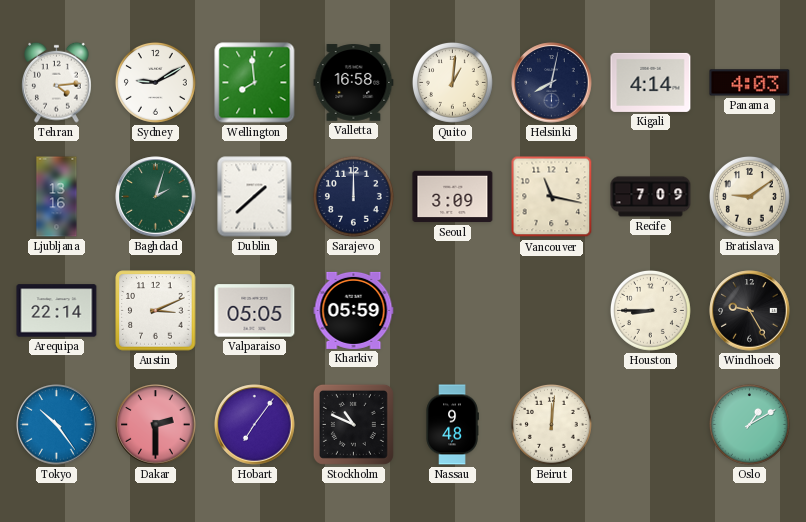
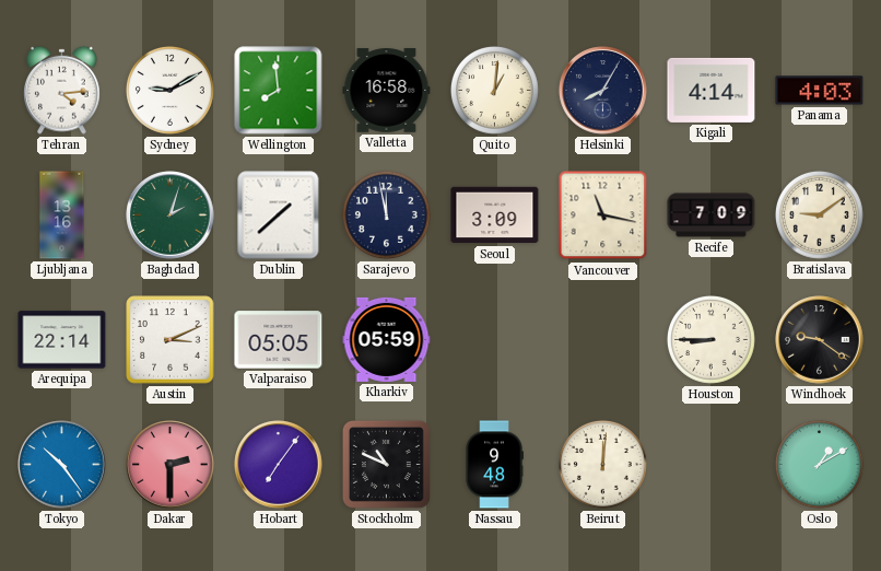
Helsinki: 8:02 -> 8:05 (603, 91)
Sarajevo: 12:00 -> 11:58 (386, 214)
Windhoek: 9:25 -> 9:21 (820, 340)
